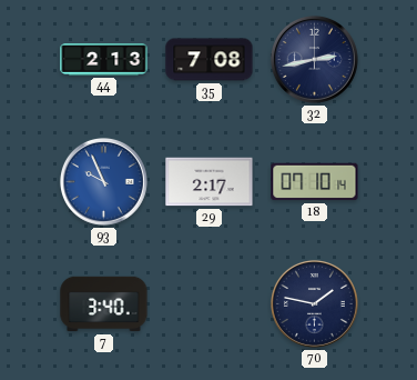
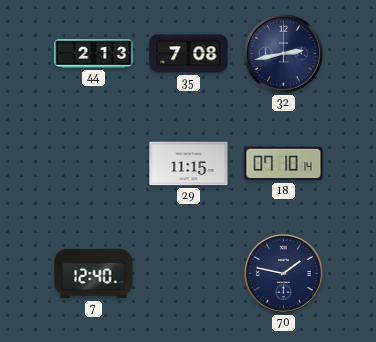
93: 9:56 -> none (103, 181)
29: 2:17 -> 11:15 (189, 164)
7: 3:40 -> 12:40 (94, 274)
